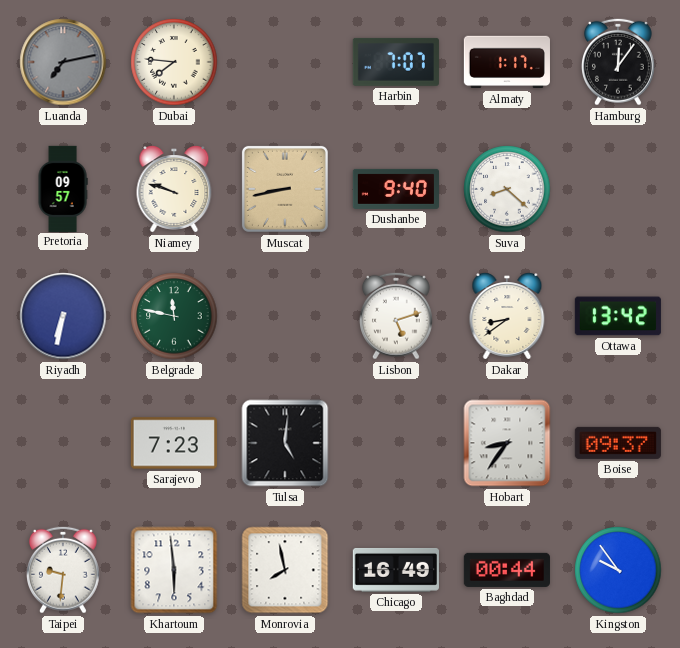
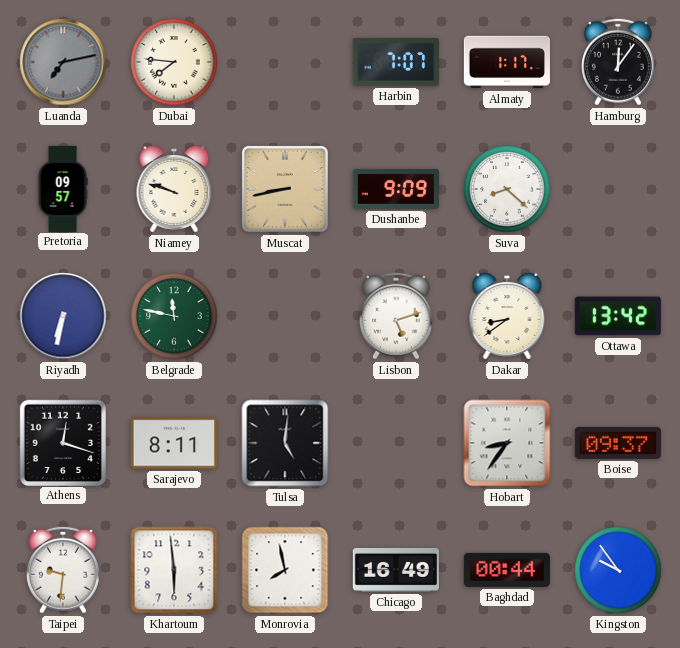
Dushanbe: 9:40 -> 9:09 (396, 189)
Athens: none -> 12:18 (62, 442)
Sarajevo: 7:23 -> 8:11 (174, 443)
